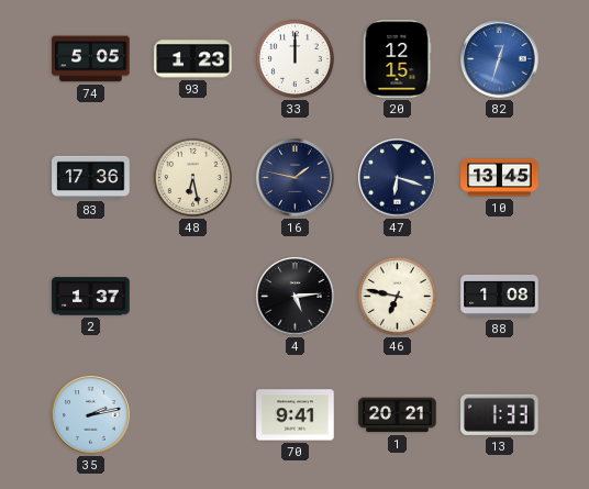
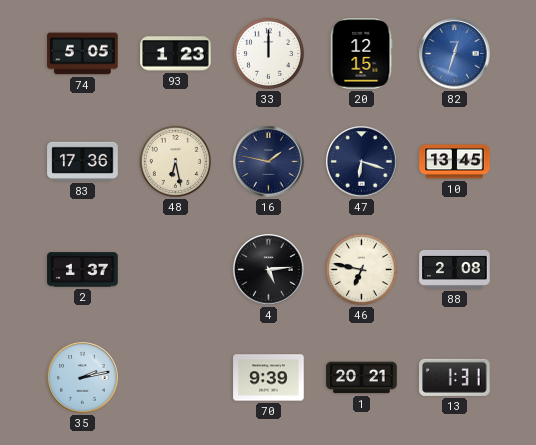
88: 1:08 -> 2:08 (455, 269)
70: 9:41 -> 9:39 (269, 378)
13: 1:33 -> 1:31 (455, 377)
